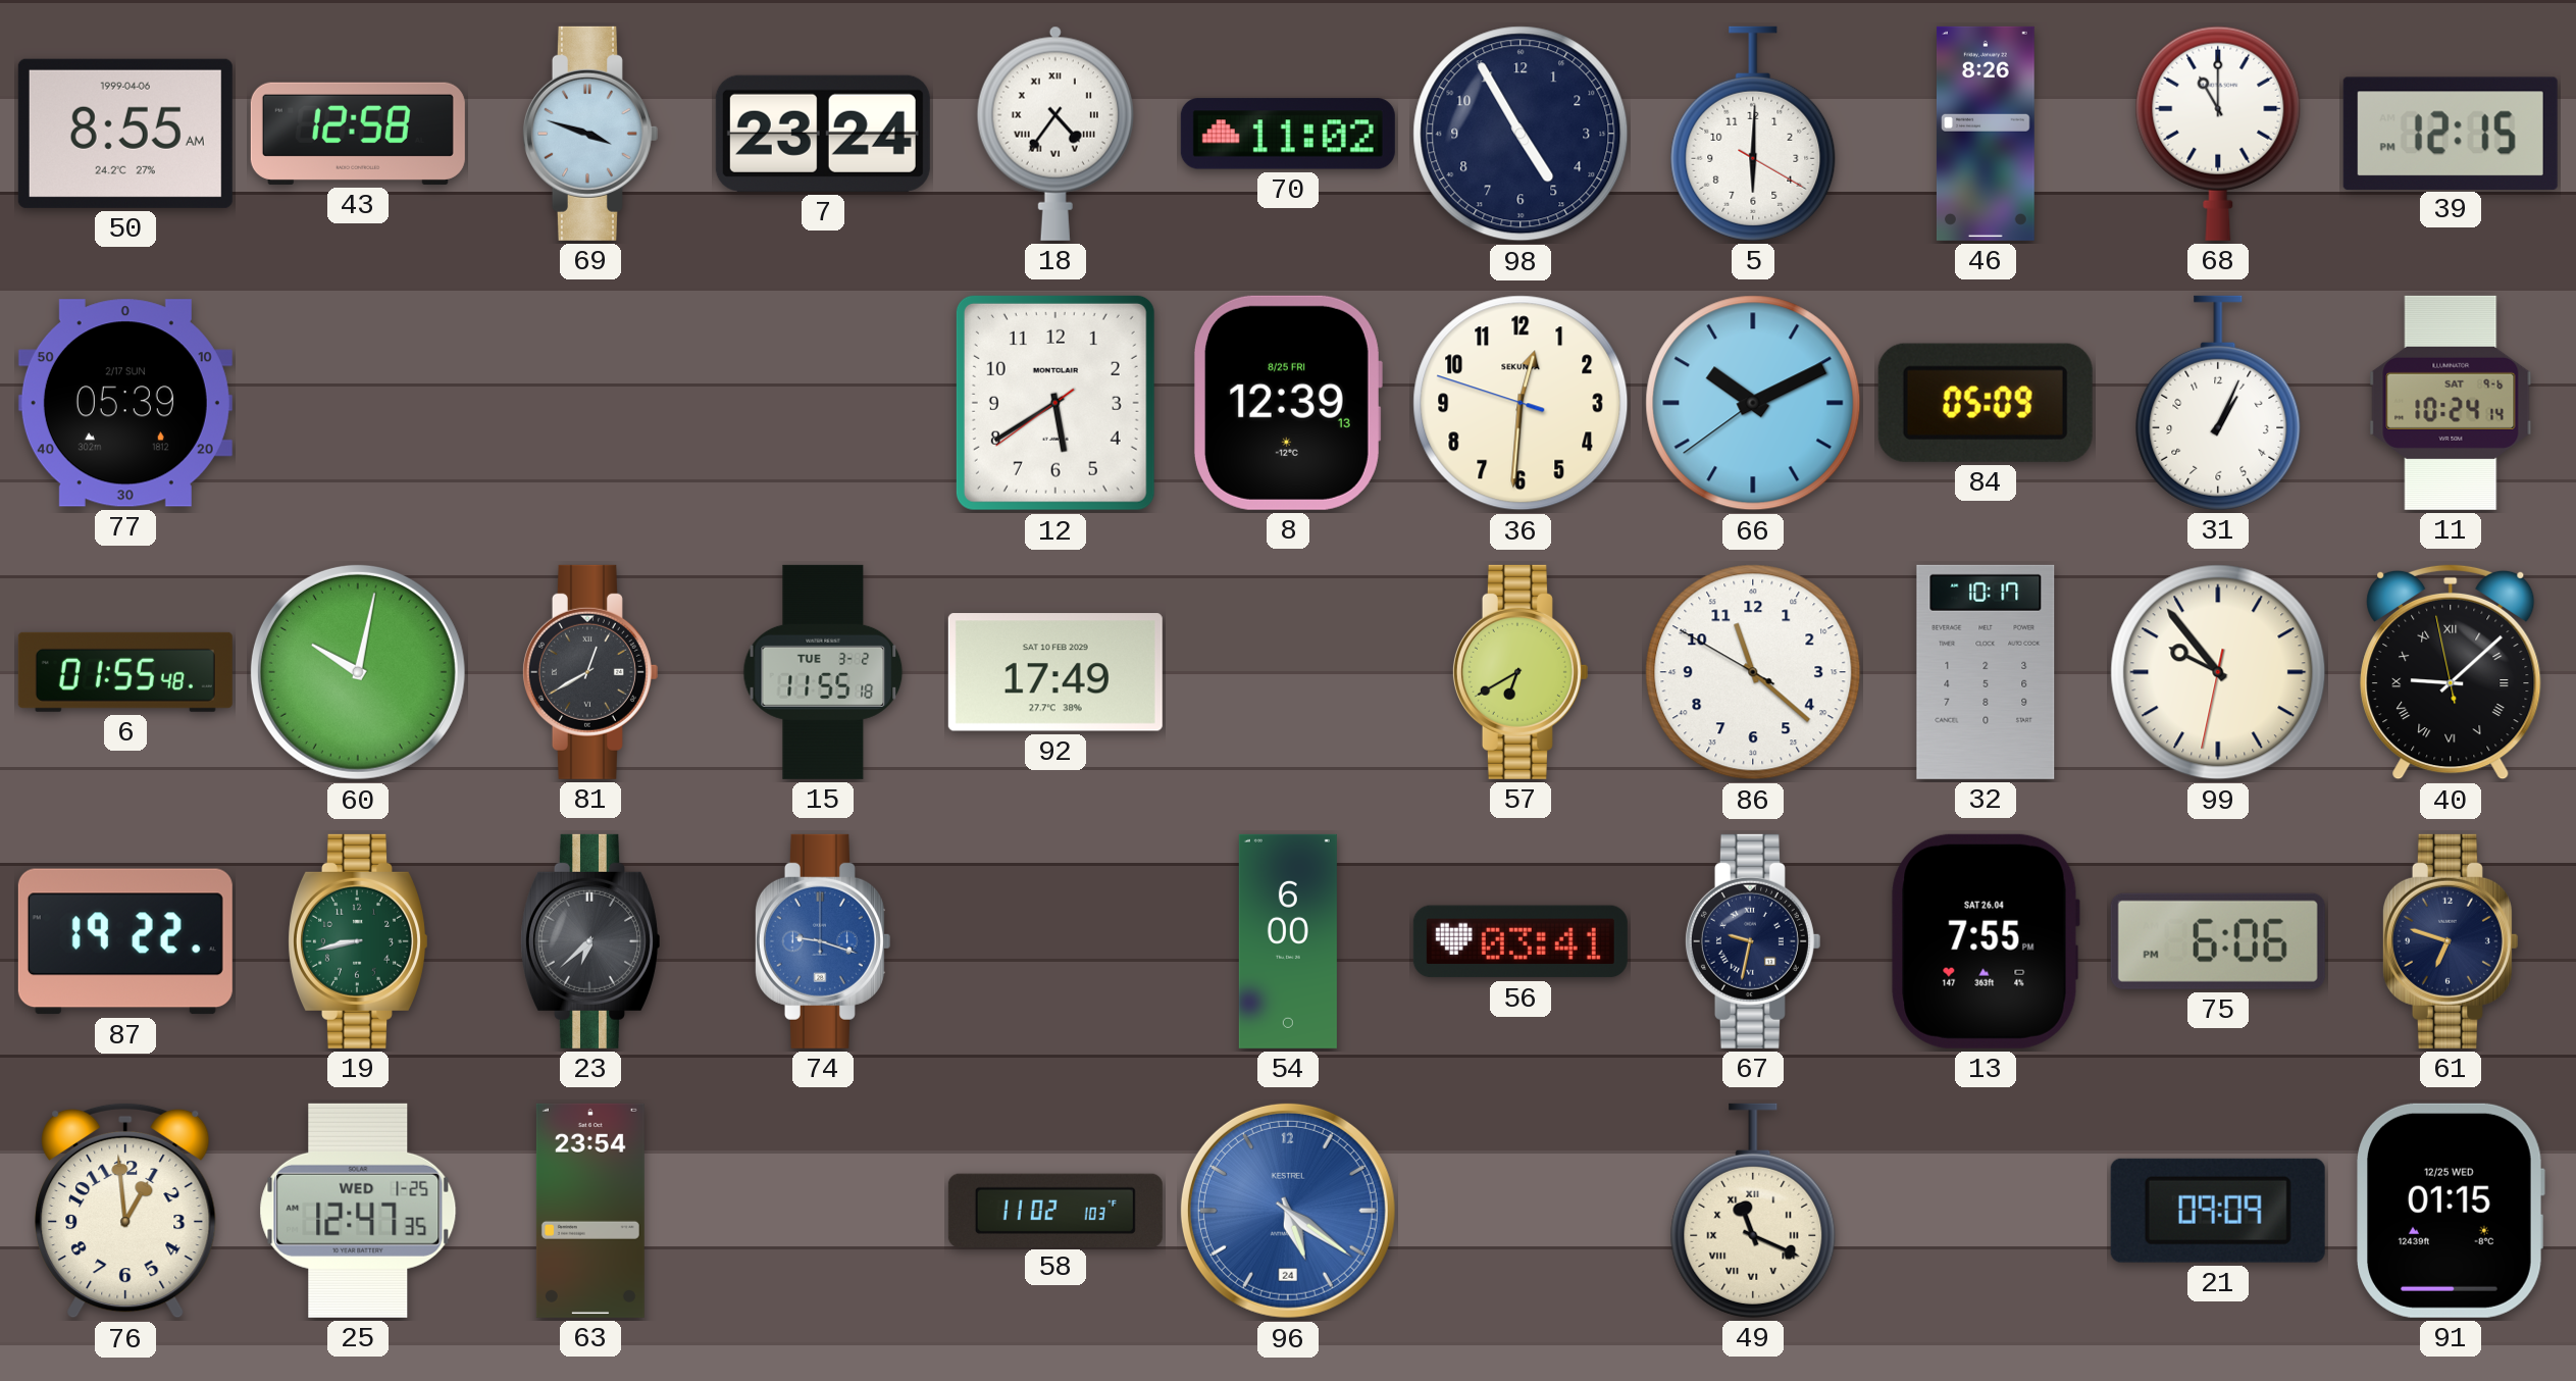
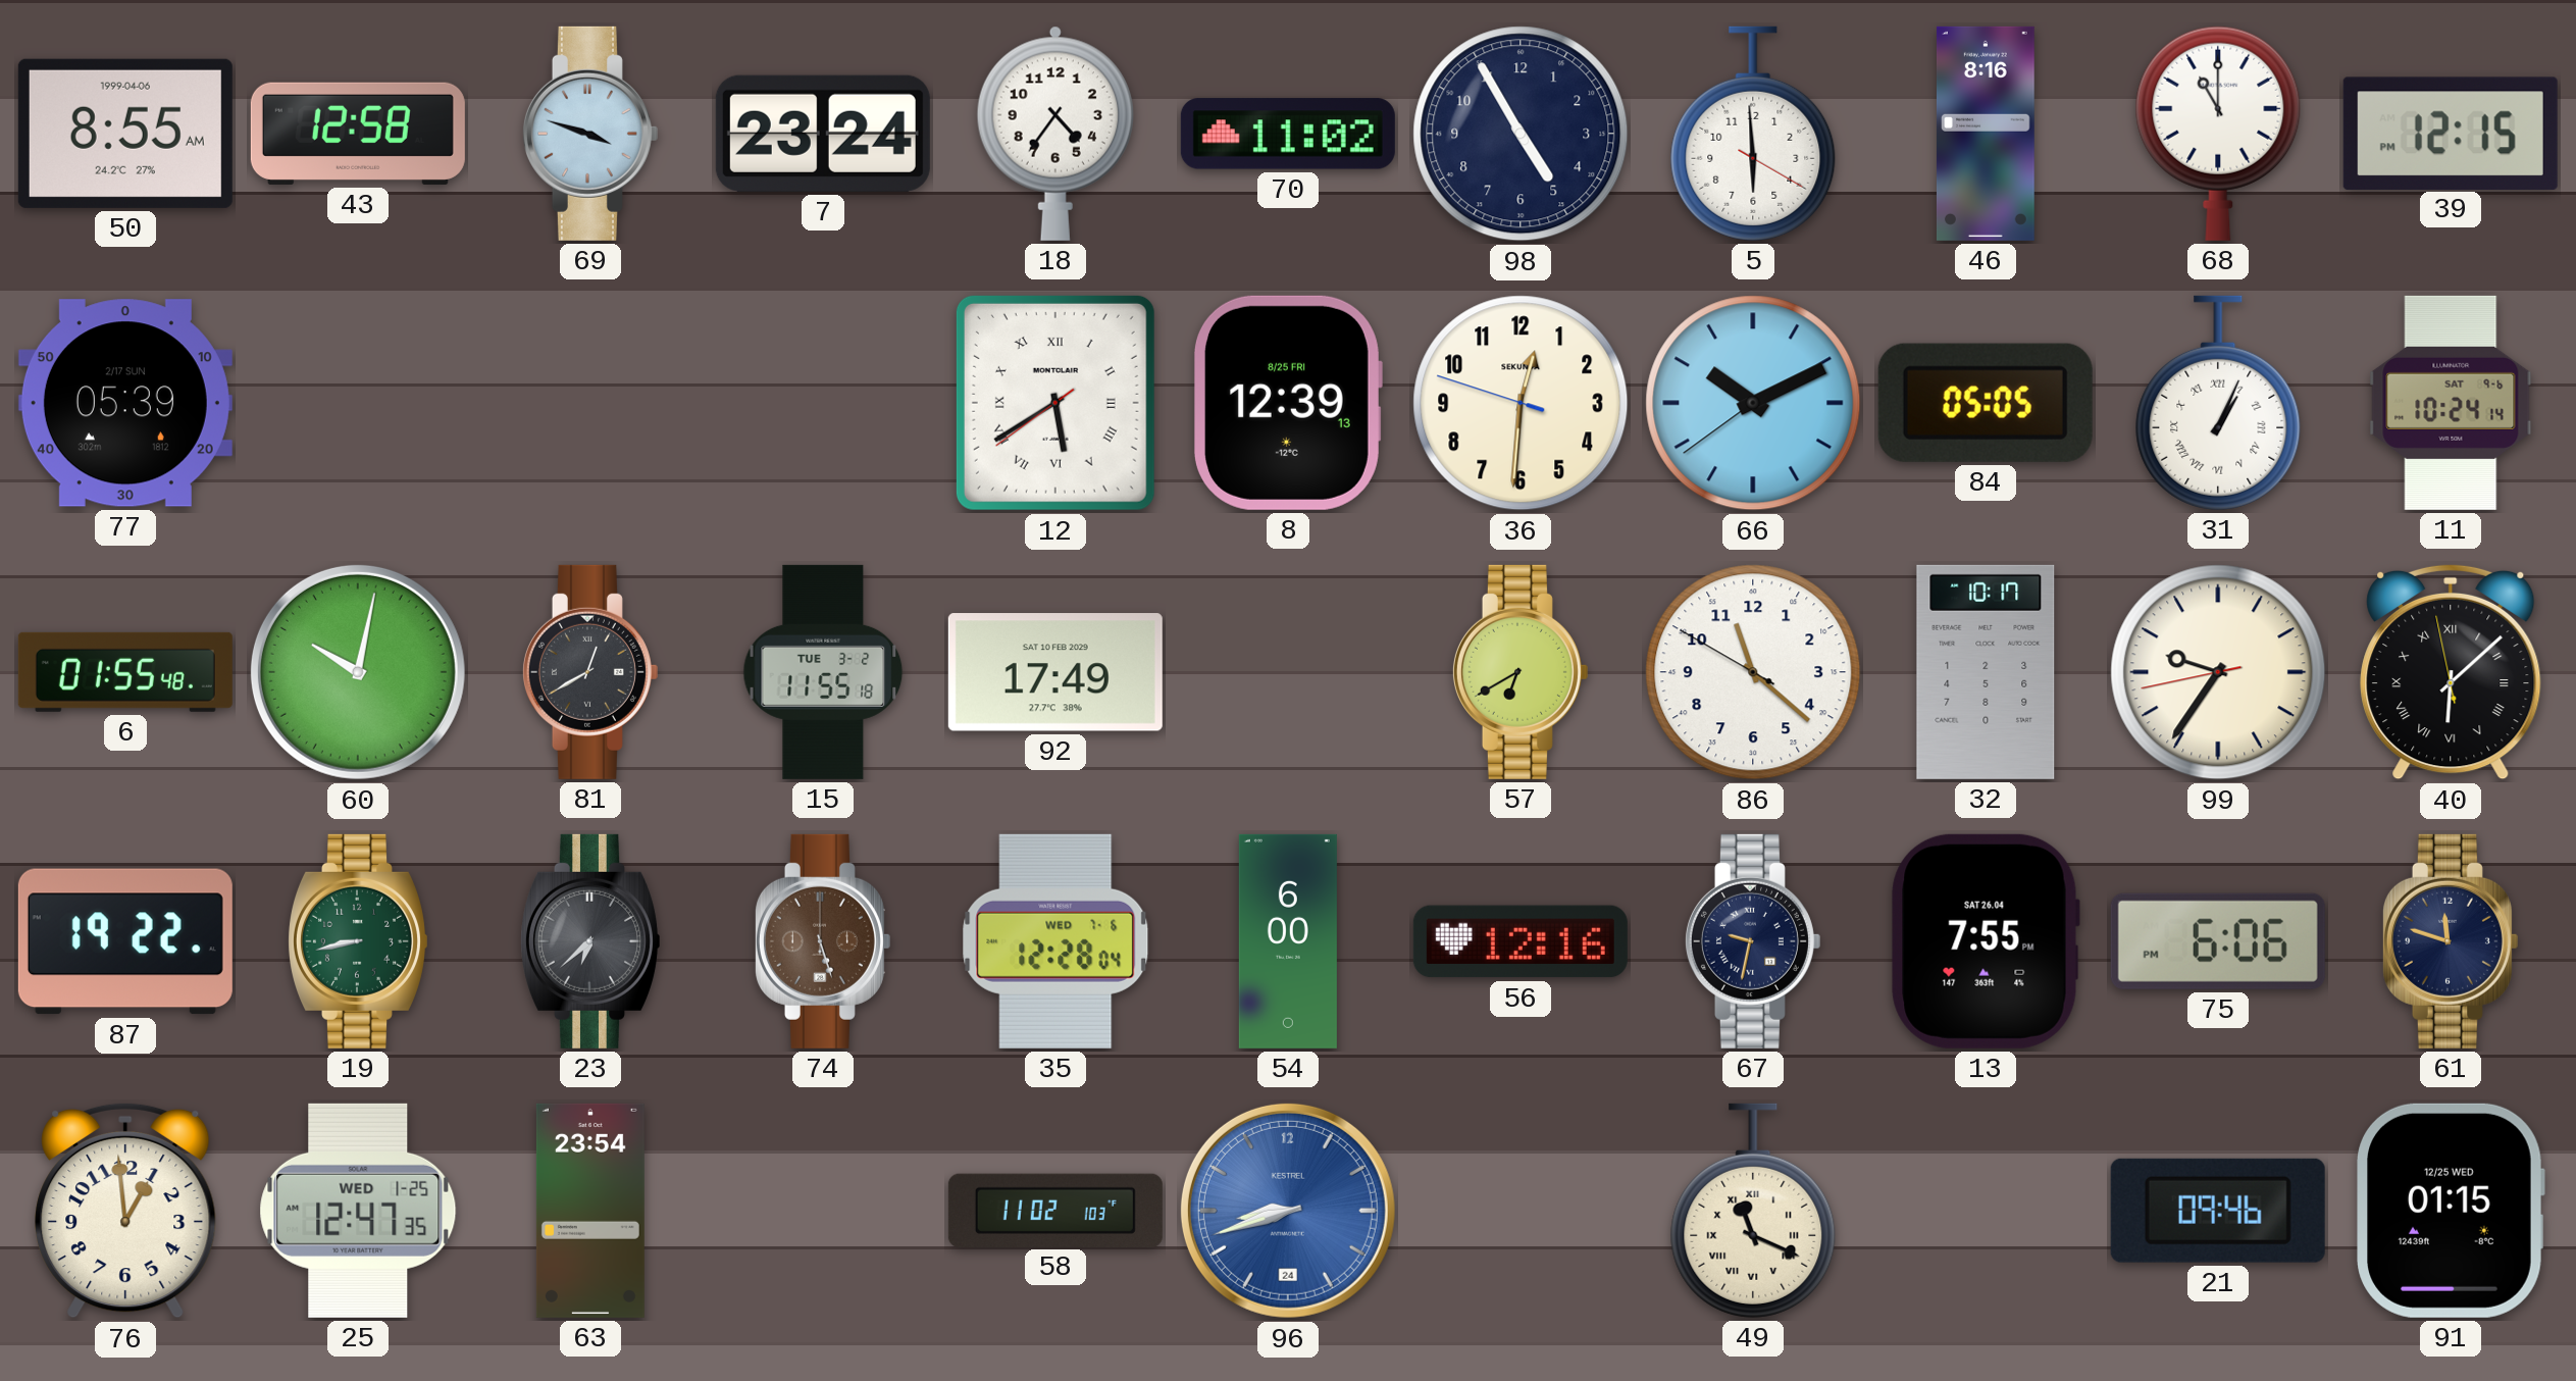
18 numerals: Roman -> Arabic (1055, 134)
5: 6:00 -> 5:59 (1753, 134)
46: 8:26 -> 8:16 (1986, 134)
12 numerals: Arabic -> Roman (1055, 403)
84: 05:09 -> 05:05 (1986, 403)
31 numerals: Arabic -> Roman (2218, 403)
99: 9:53 -> 9:35 (2218, 672)
40: 9:07 -> 6:07 (2451, 672)
74: 9:18 -> 5:27 (822, 941)
74 dial: blue -> brown (822, 941)
35: none -> 12:28 (1055, 941)
56: 03:41 -> 12:16 (1521, 941)
61: 6:48 -> 11:48 (2450, 941)
96: 5:21 -> 8:42 (1288, 1211)
21: 09:09 -> 09:46 (2218, 1211)
